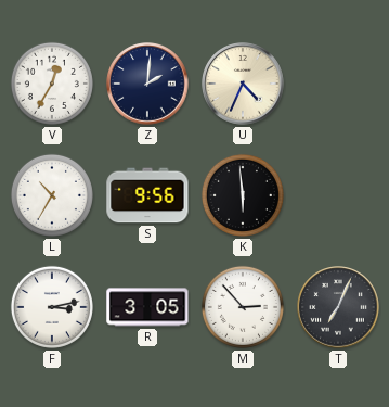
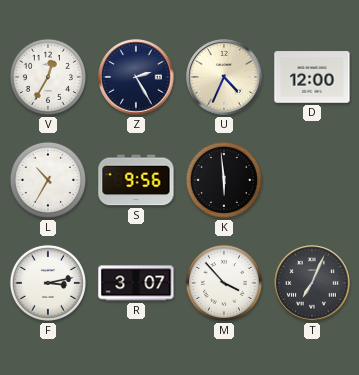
Z: 2:01 -> 2:25 (136, 77)
D: none -> 12:00 (312, 77)
R: 3:05 -> 3:07 (136, 283)
M: 2:53 -> 3:53 (224, 283)
